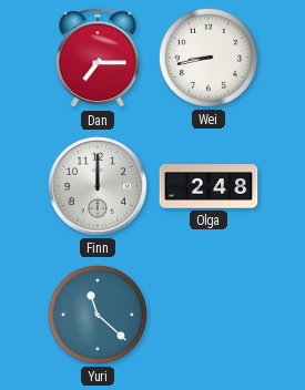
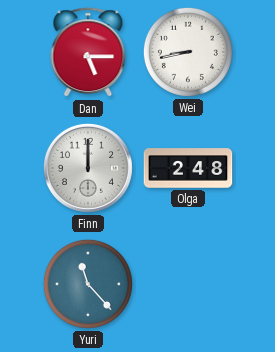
Dan: 7:15 -> 5:15 (88, 53)
Yuri: 11:22 -> 11:23 (88, 284)
